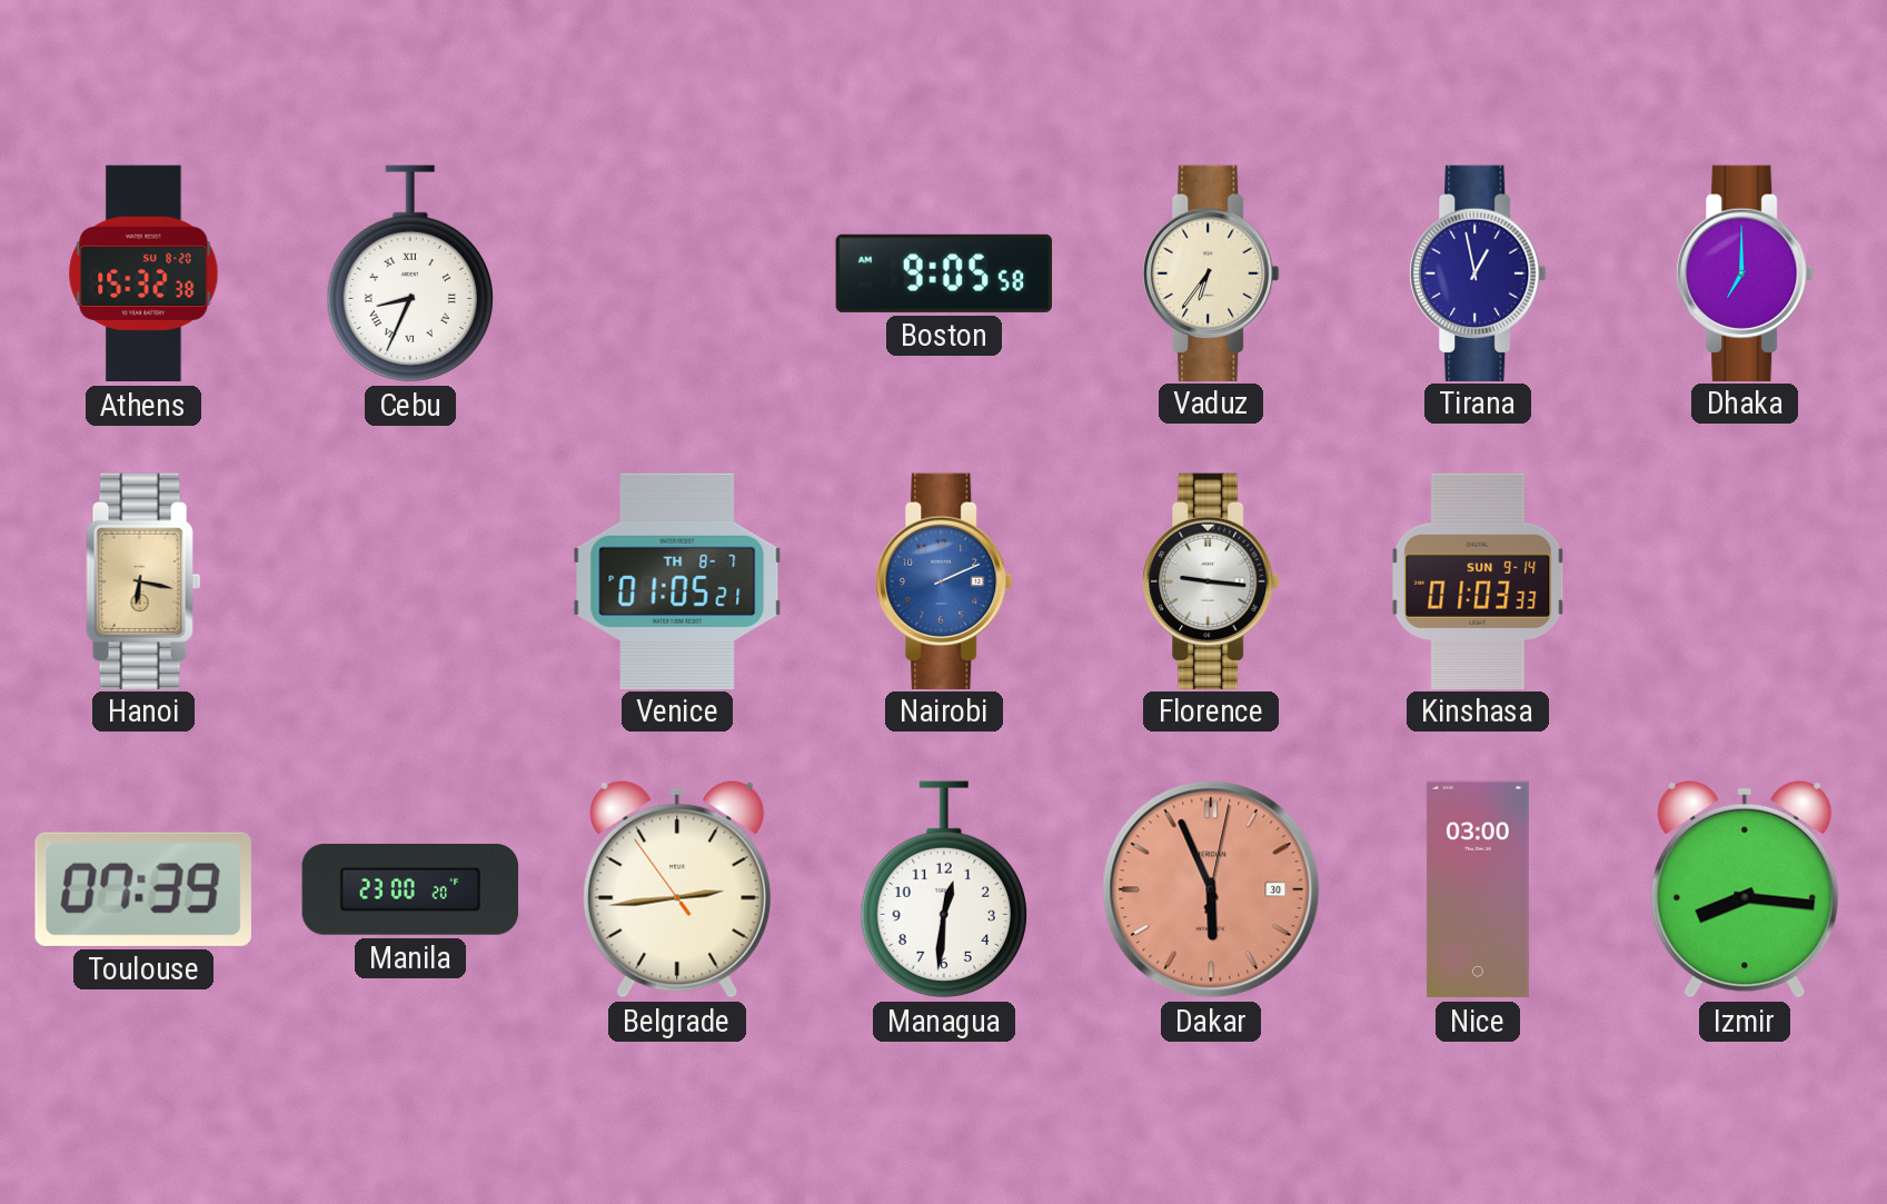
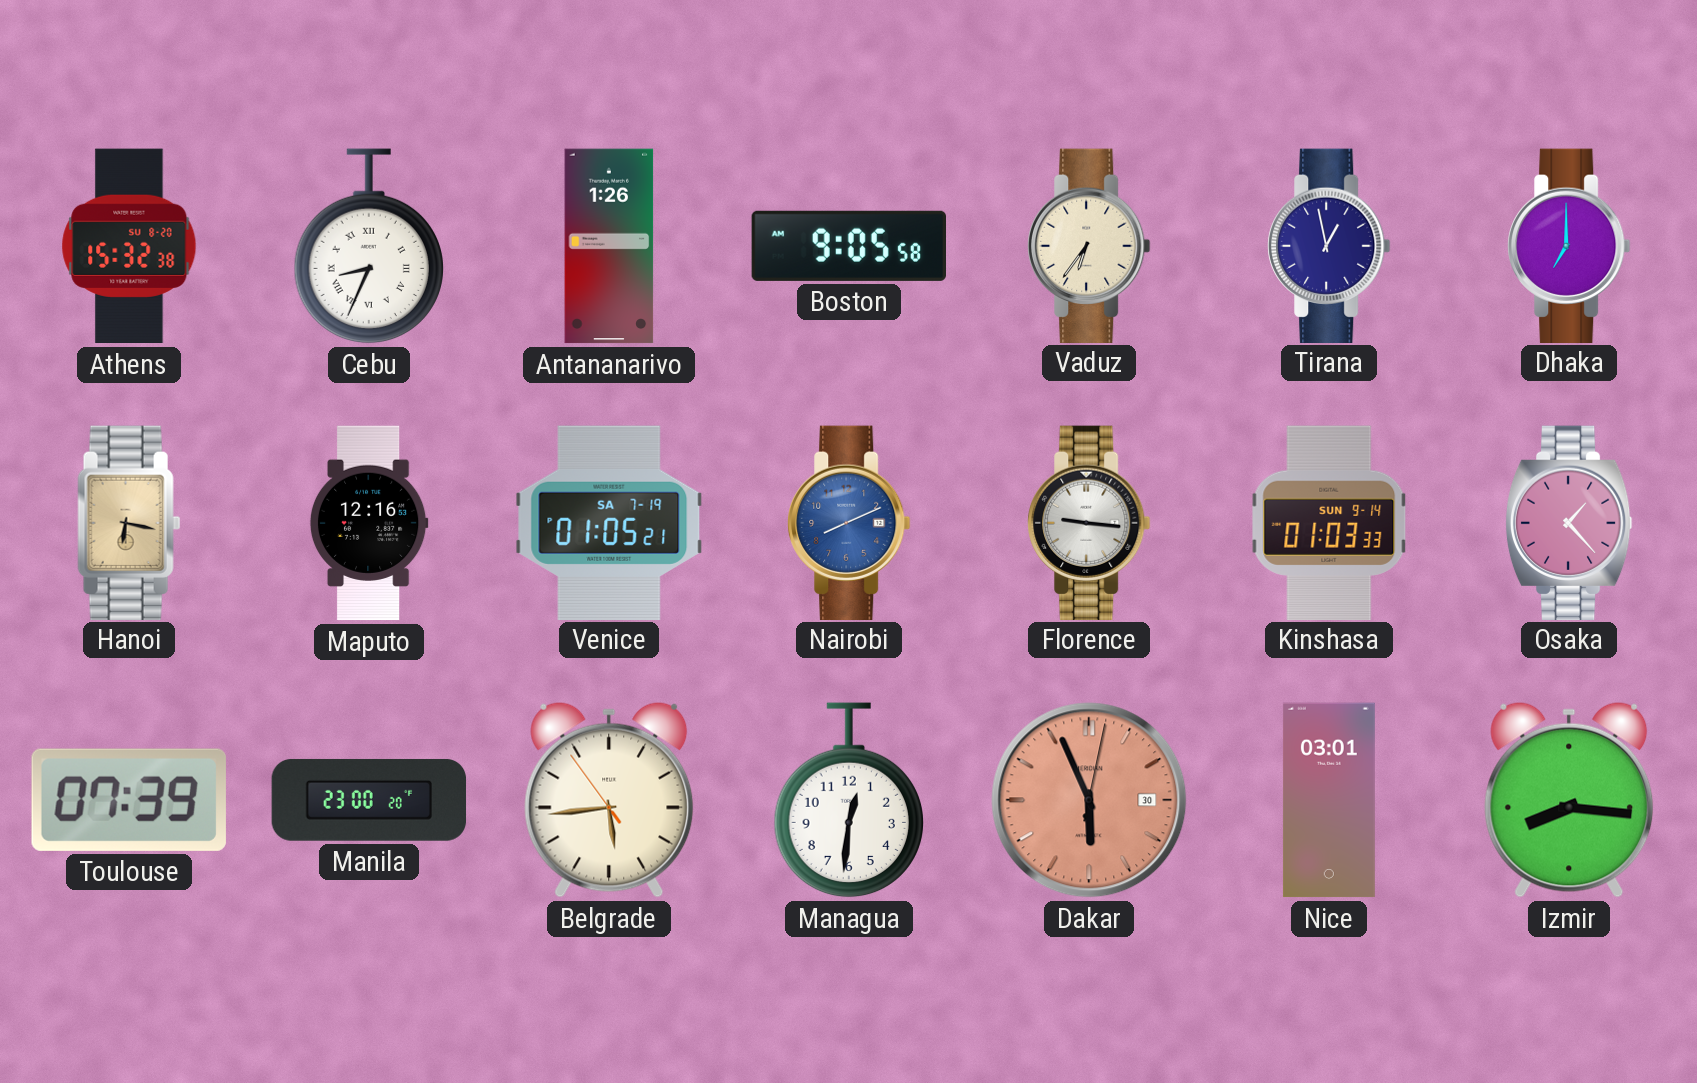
Antananarivo: none -> 1:26 (609, 246)
Maputo: none -> 12:16 (369, 523)
Venice date: TH 8-7 -> SA 7-19 (609, 522)
Nairobi: 2:11 -> 8:11 (849, 522)
Osaka: none -> 1:23 (1569, 522)
Belgrade: 2:43 -> 5:43 (609, 800)
Nice: 03:00 -> 03:01 (1329, 800)
